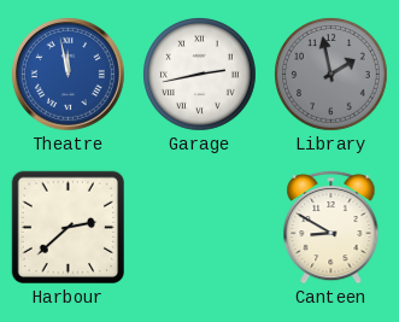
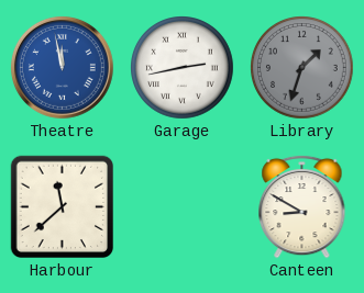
Library: 1:58 -> 1:33 (302, 68)
Harbour: 2:38 -> 11:38 (63, 207)
